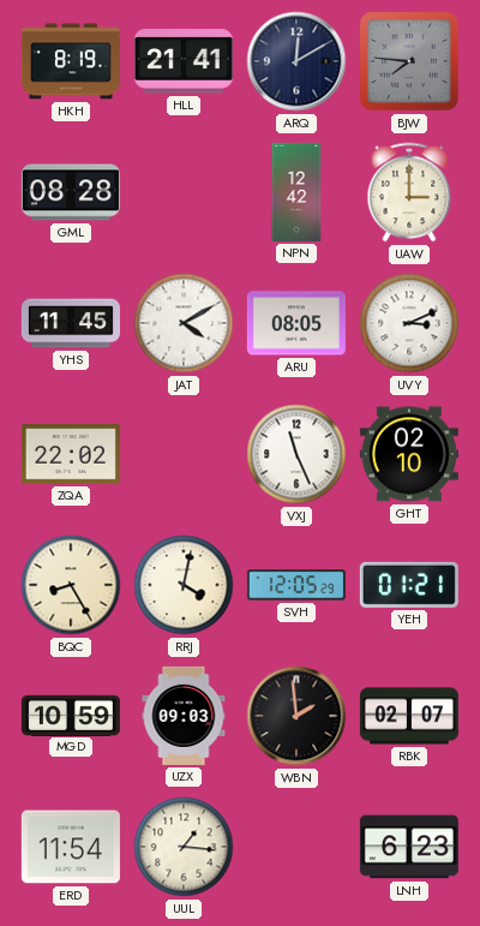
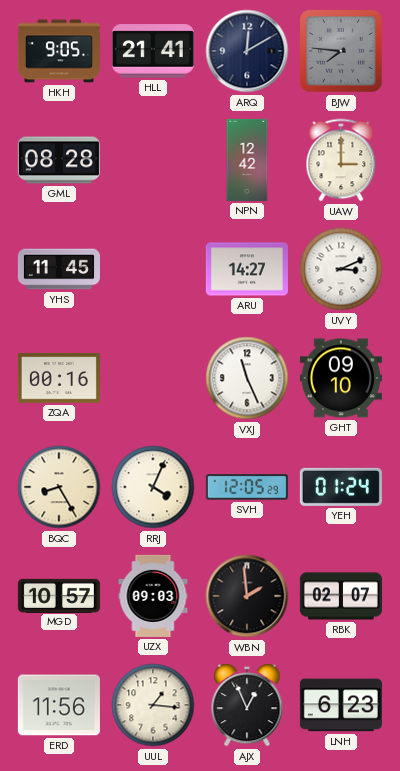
HKH: 8:19 -> 9:05 (59, 51)
JAT: 4:10 -> none (184, 323)
ARU: 08:05 -> 14:27 (247, 269)
ZQA: 22:02 -> 00:16 (59, 378)
GHT: 02:10 -> 09:10 (341, 378)
RRJ: 4:02 -> 4:04 (153, 487)
YEH: 01:21 -> 01:24 (341, 487)
MGD: 10:59 -> 10:57 (59, 595)
ERD: 11:54 -> 11:56 (59, 705)
AJX: none -> 12:56 (247, 705)
